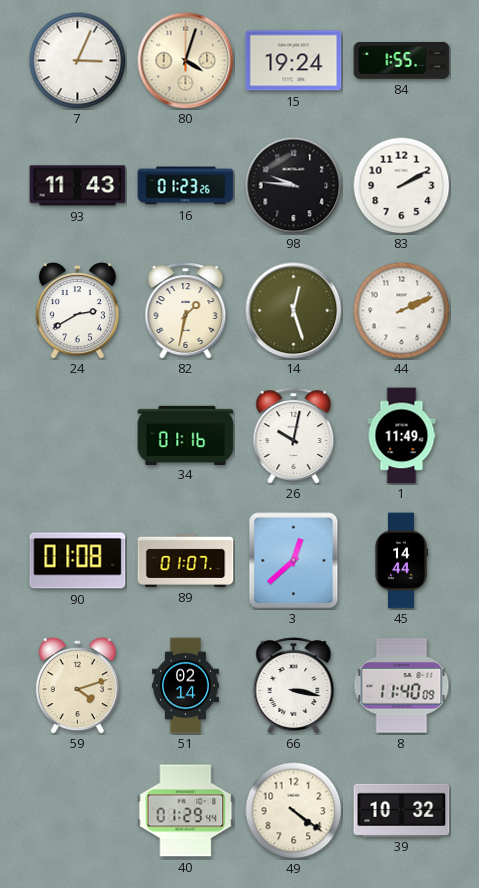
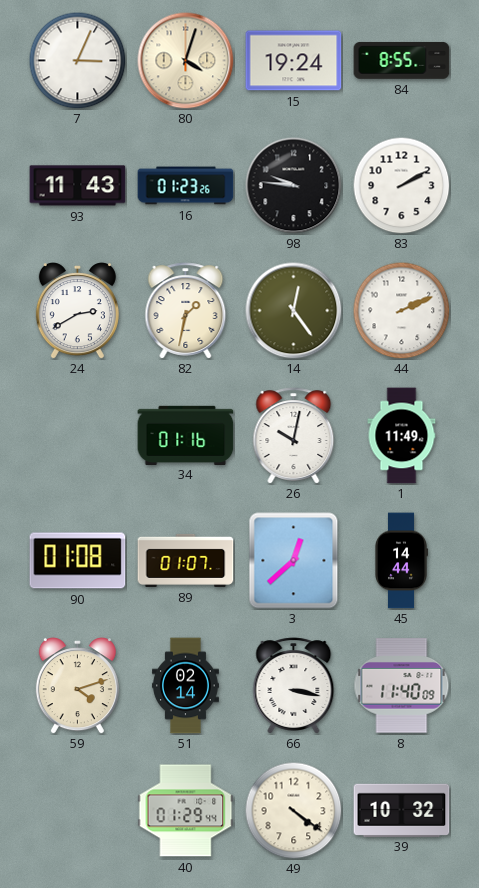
84: 1:55 -> 8:55 (402, 60)
14: 12:27 -> 12:24 (294, 311)
